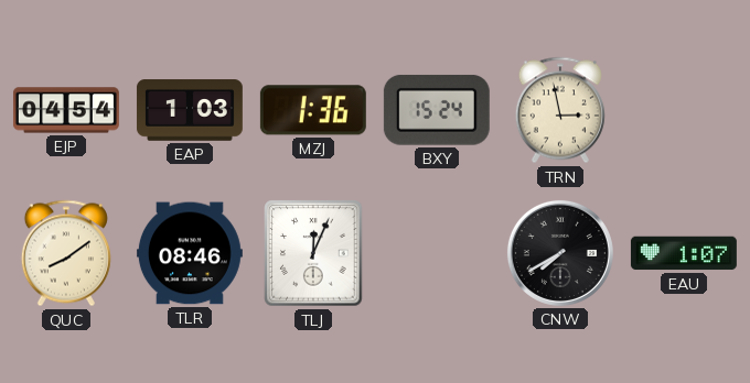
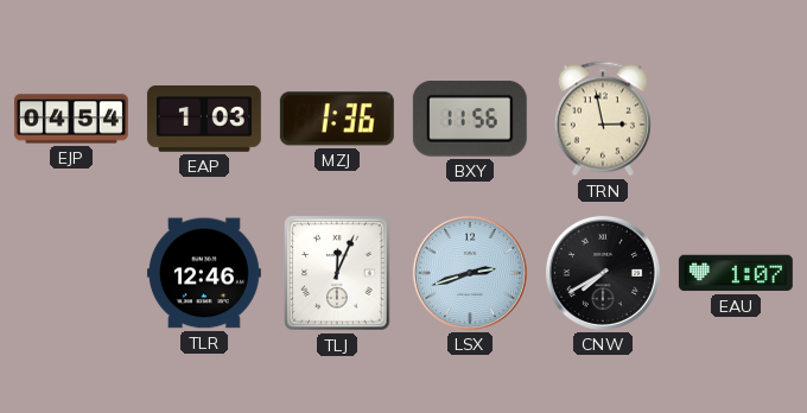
BXY: 15:24 -> 11:56 (470, 119)
QUC: 8:09 -> none (66, 253)
TLR: 08:46 -> 12:46 (204, 273)
LSX: none -> 2:42 (470, 273)
